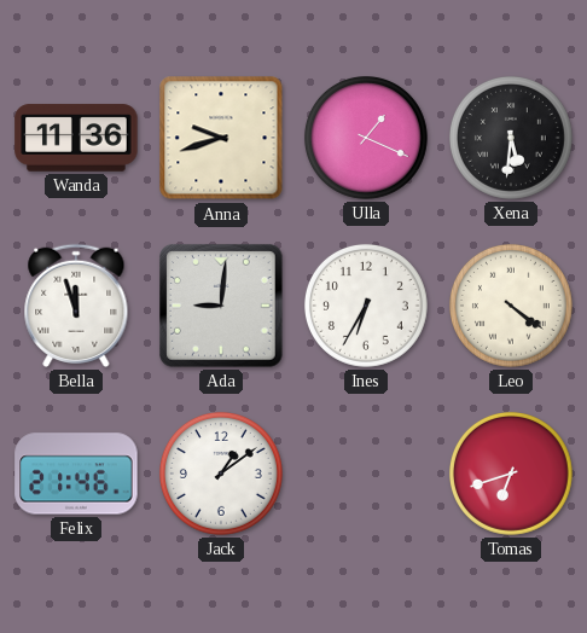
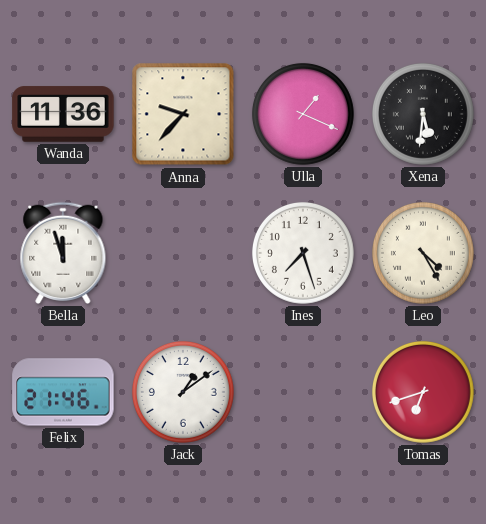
Anna: 9:42 -> 9:37 (183, 114)
Ada: 9:01 -> none (221, 306)
Ines: 6:35 -> 7:27 (303, 253)
Leo: 4:21 -> 4:25 (423, 253)
